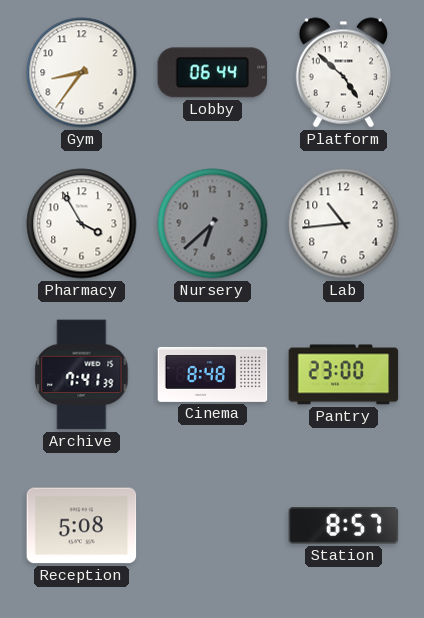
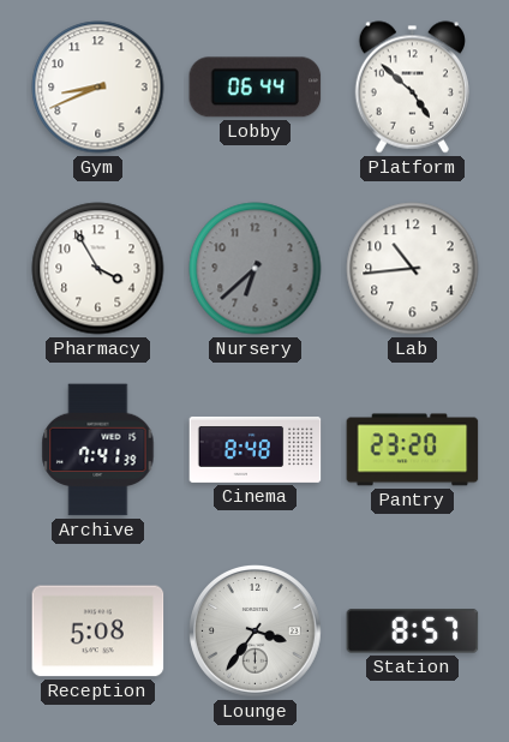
Gym: 8:36 -> 8:41 (98, 88)
Pantry: 23:00 -> 23:20 (413, 450)
Lounge: none -> 3:36 (256, 632)
